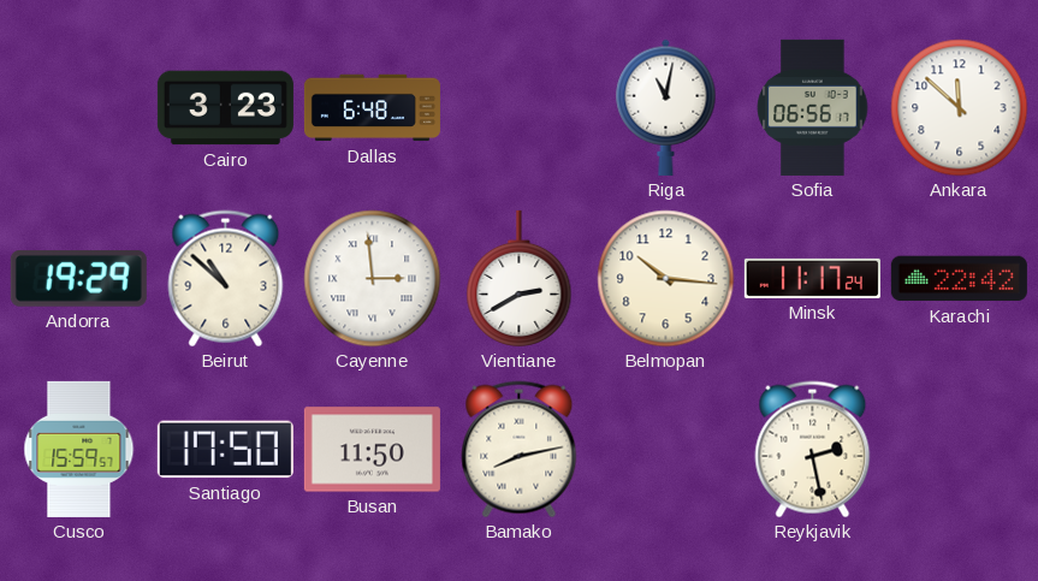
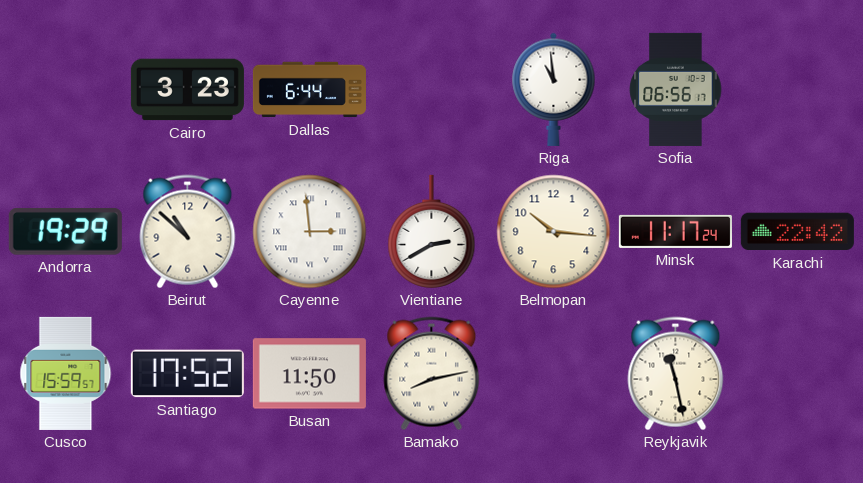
Dallas: 6:48 -> 6:44 (309, 90)
Riga: 11:02 -> 10:59 (554, 89)
Ankara: 11:52 -> none (960, 108)
Santiago: 17:50 -> 17:52 (187, 374)
Reykjavik: 2:28 -> 11:28 (676, 374)
